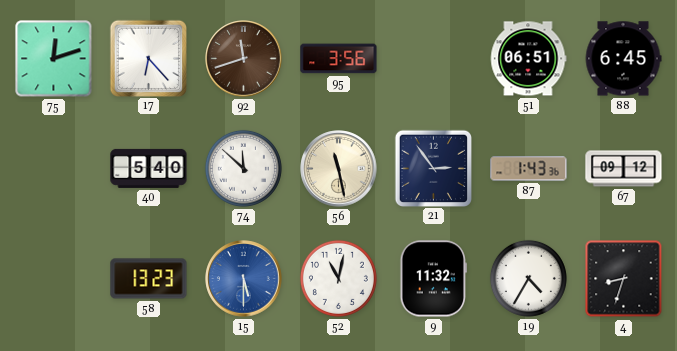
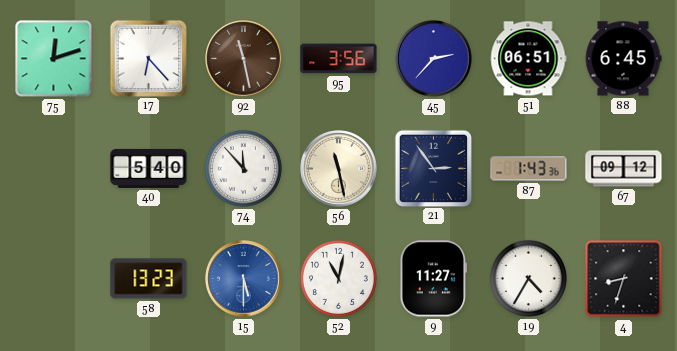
92: 11:42 -> 11:28 (244, 59)
45: none -> 2:37 (434, 59)
74: 11:52 -> 11:53 (243, 168)
9: 11:32 -> 11:27 (433, 279)
